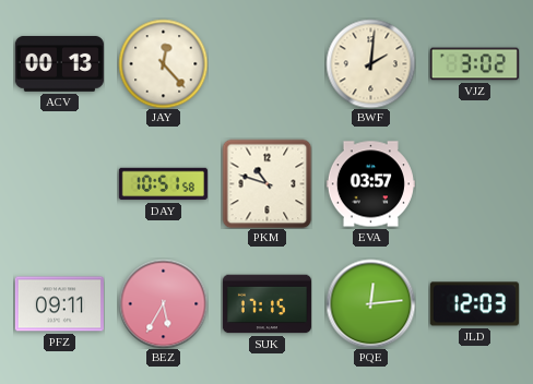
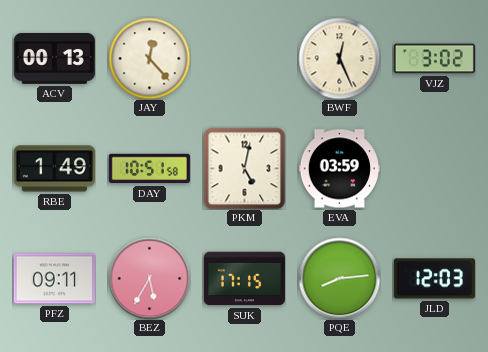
BWF: 2:01 -> 12:26 (339, 58)
RBE: none -> 1:49 (54, 169)
PKM: 10:48 -> 5:02 (244, 168)
EVA: 03:57 -> 03:59 (339, 169)
PQE: 12:14 -> 8:14 (339, 278)
